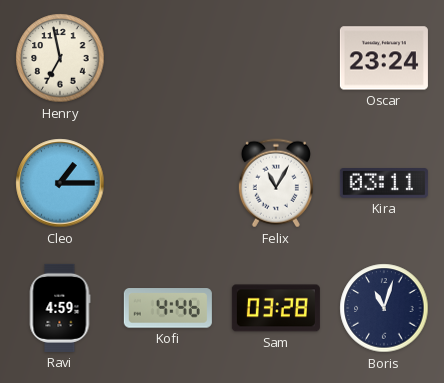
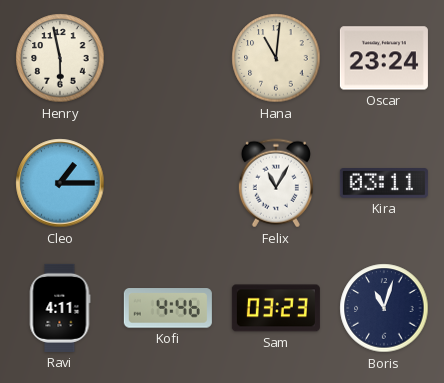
Henry: 6:58 -> 5:58 (60, 58)
Hana: none -> 11:01 (276, 58)
Ravi: 4:59 -> 4:11 (60, 308)
Sam: 03:28 -> 03:23 (276, 308)
